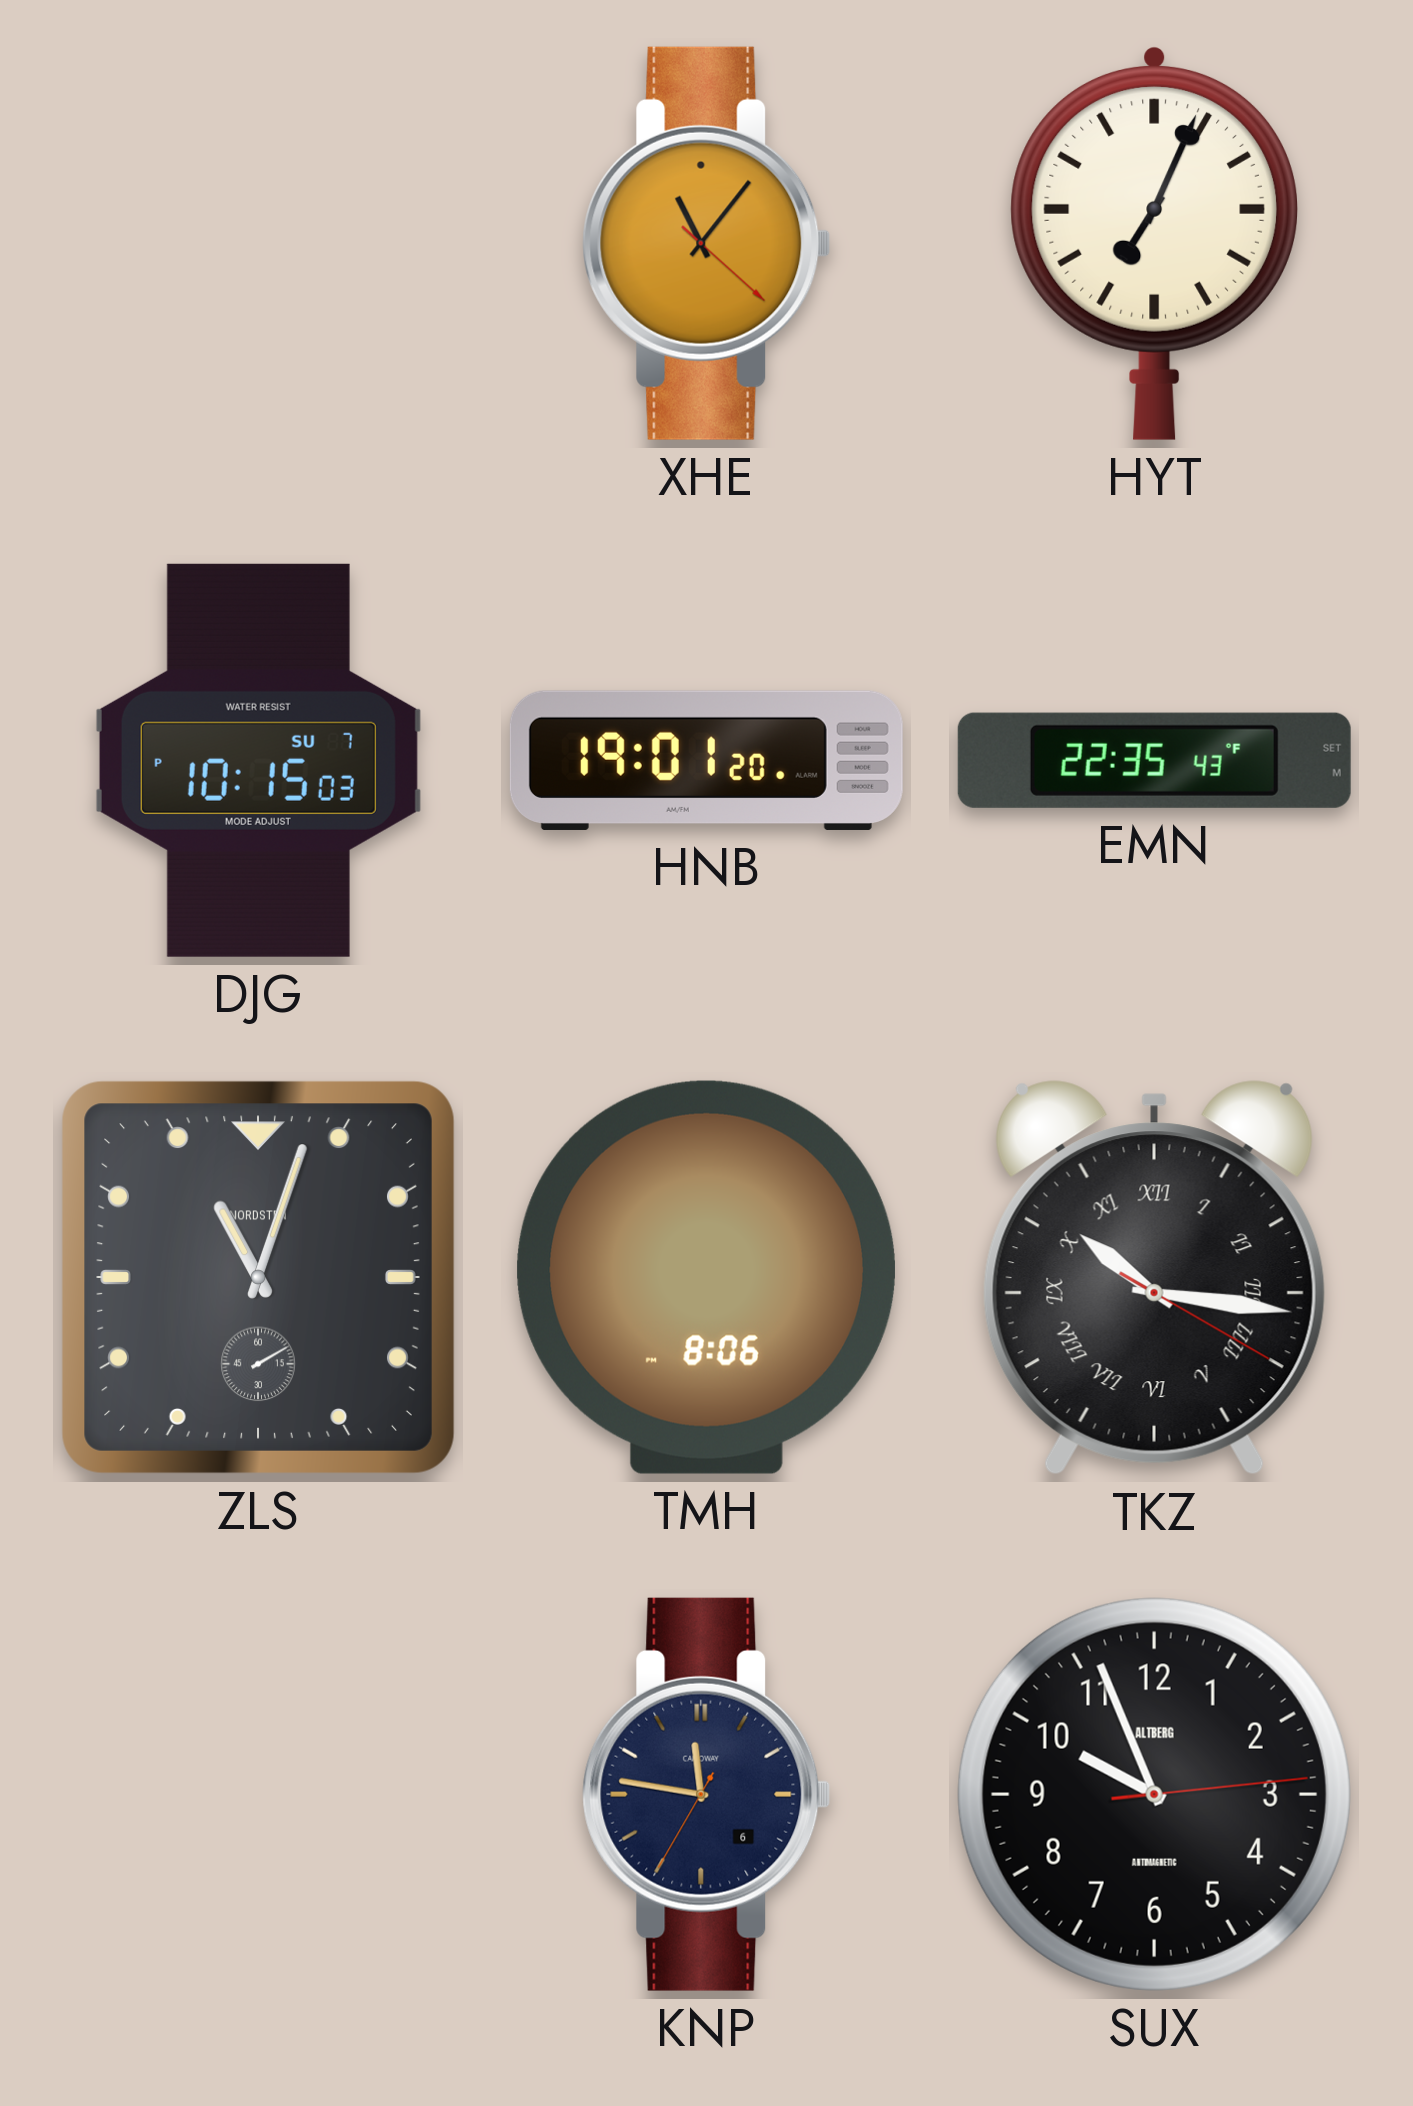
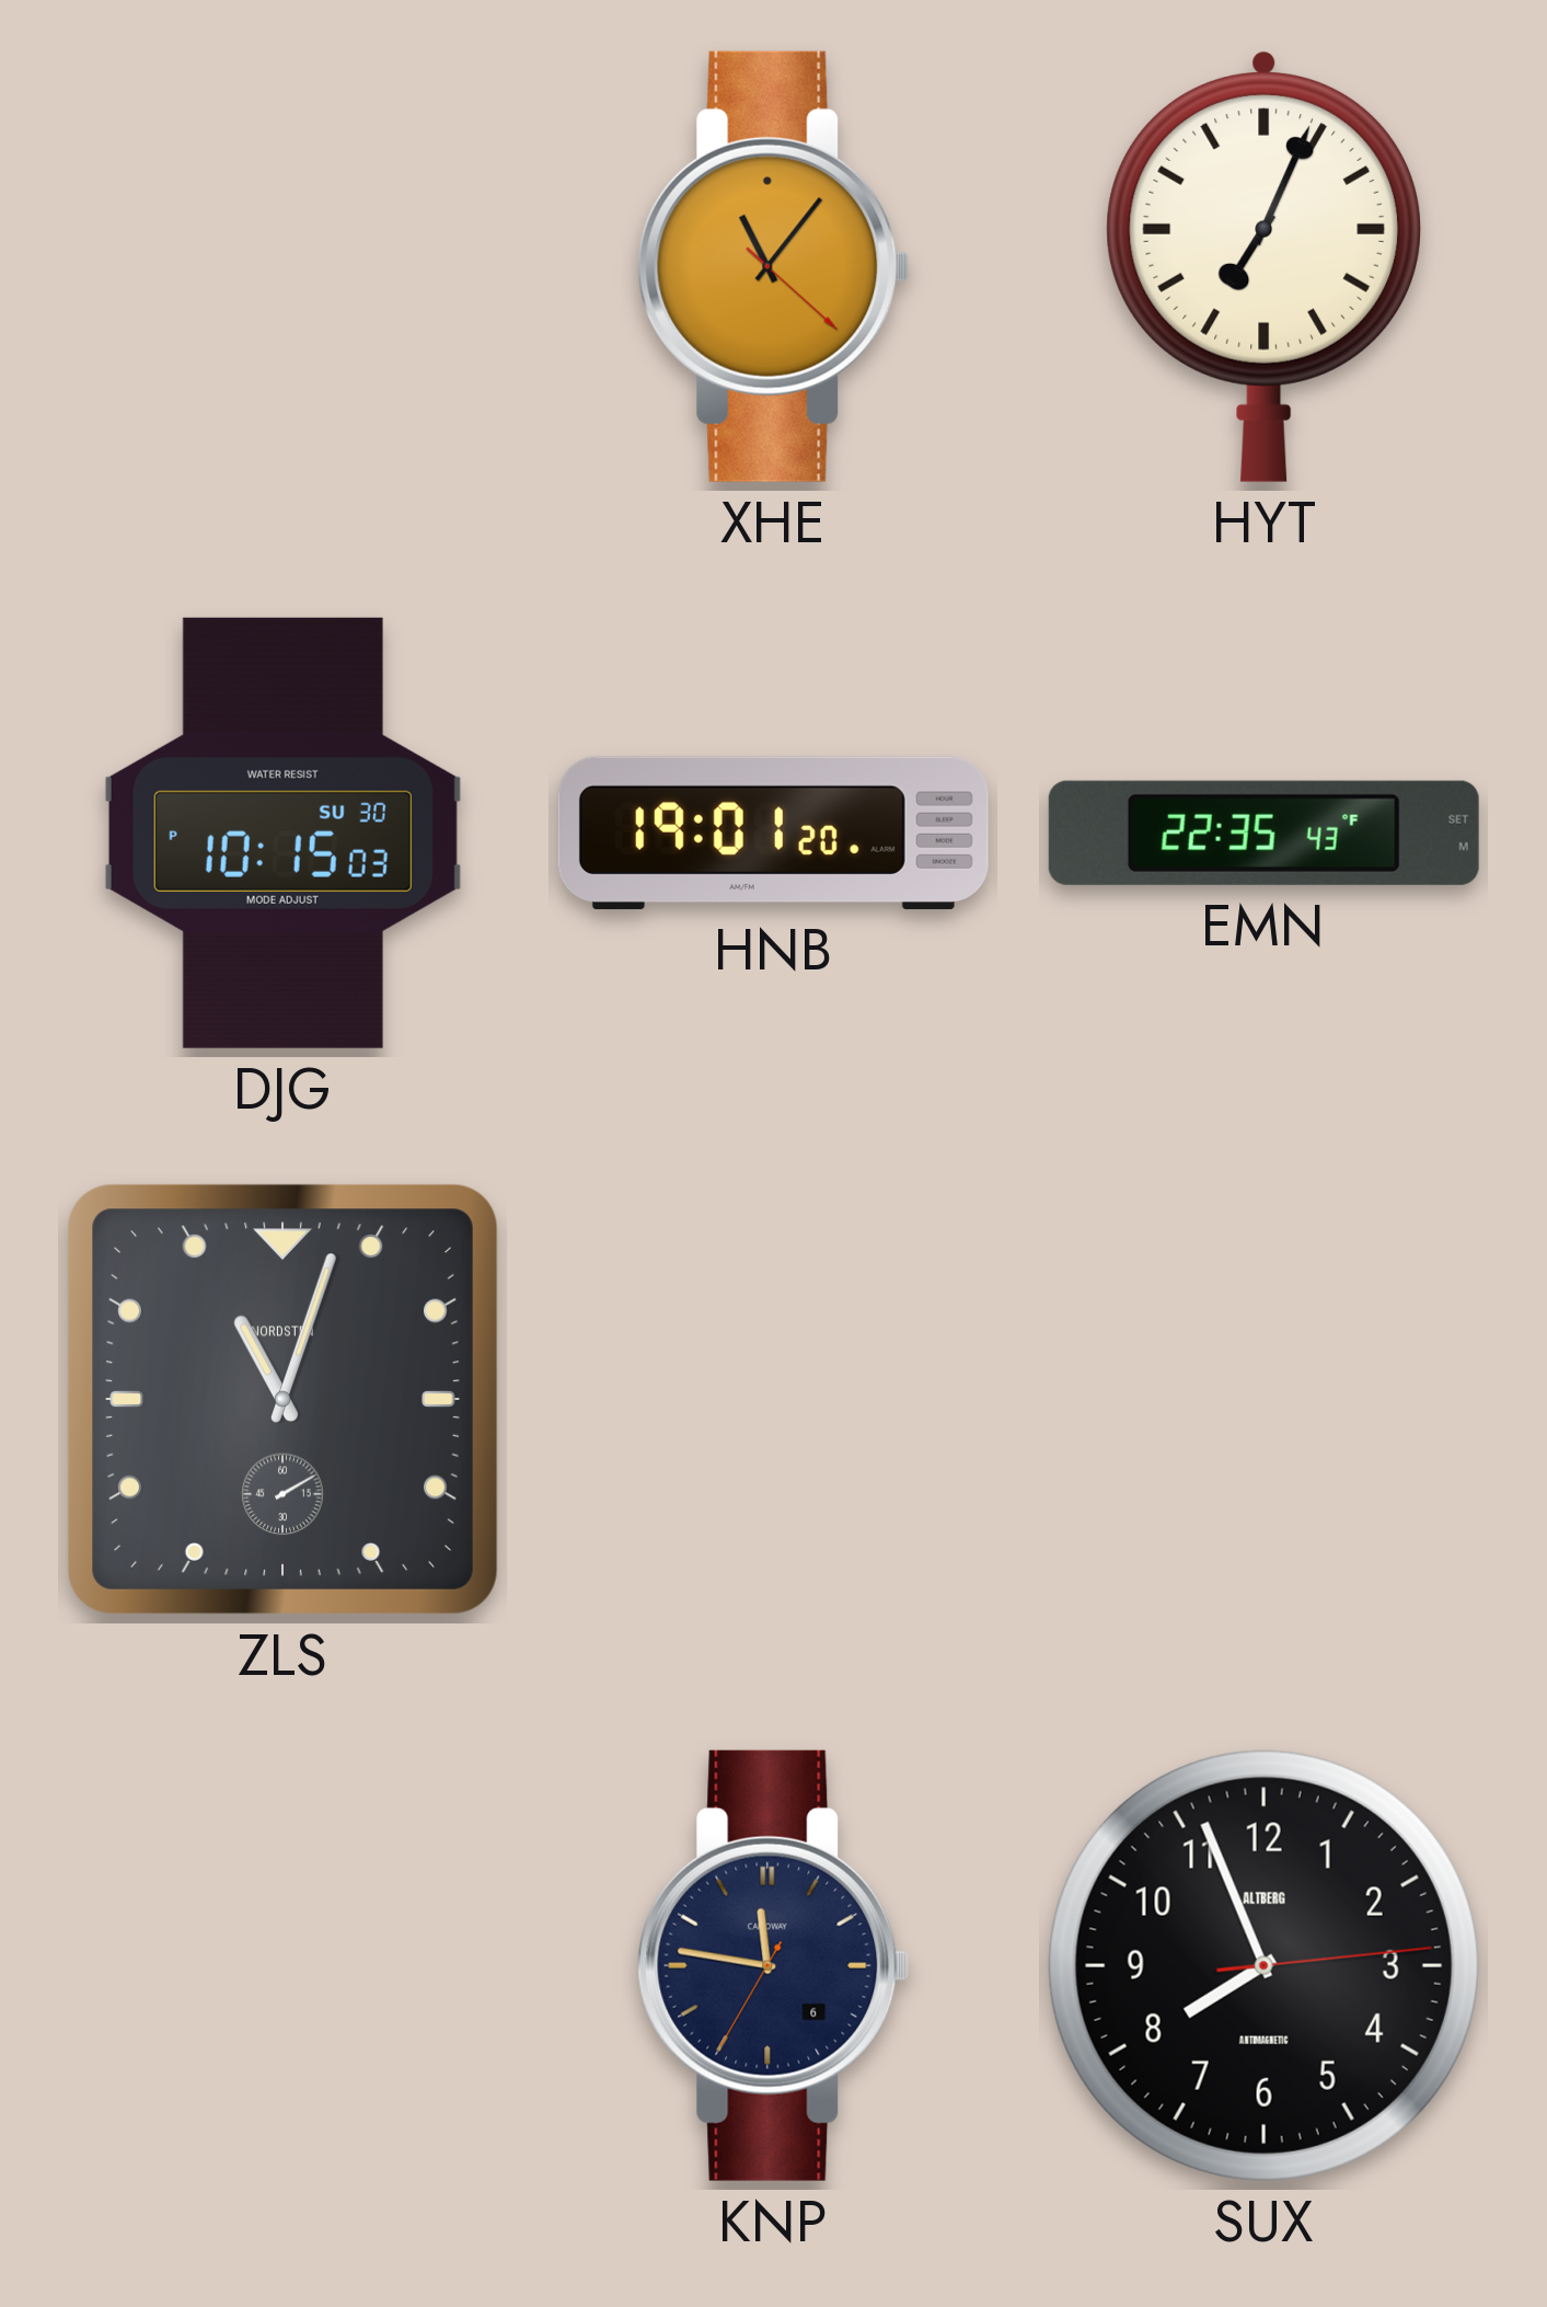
DJG date: SU 7 -> SU 30 (282, 833)
TMH: 8:06 -> none (706, 1277)
TKZ: 10:16 -> none (1154, 1278)
SUX: 9:56 -> 7:56 (1263, 1965)
